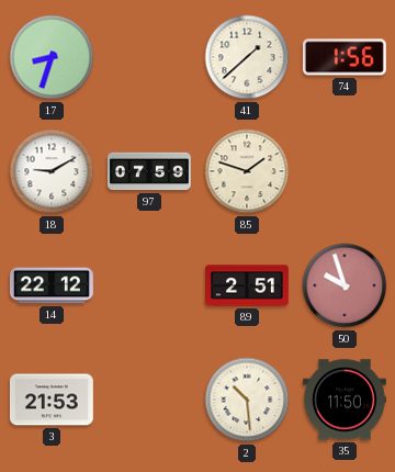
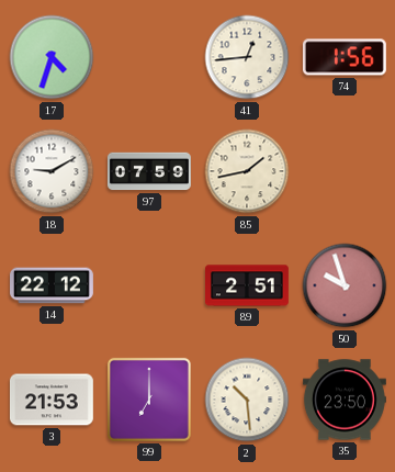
17: 8:33 -> 4:33 (52, 57)
41: 1:38 -> 12:44 (247, 57)
85: 1:48 -> 1:43 (247, 171)
99: none -> 7:00 (149, 400)
35: 11:50 -> 23:50 (345, 400)
